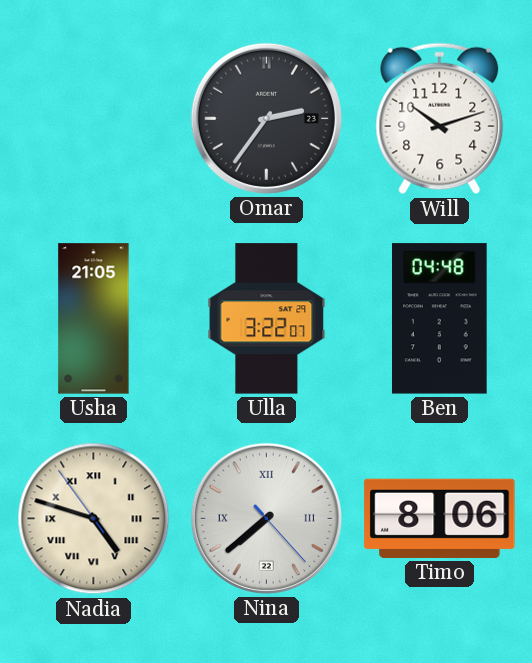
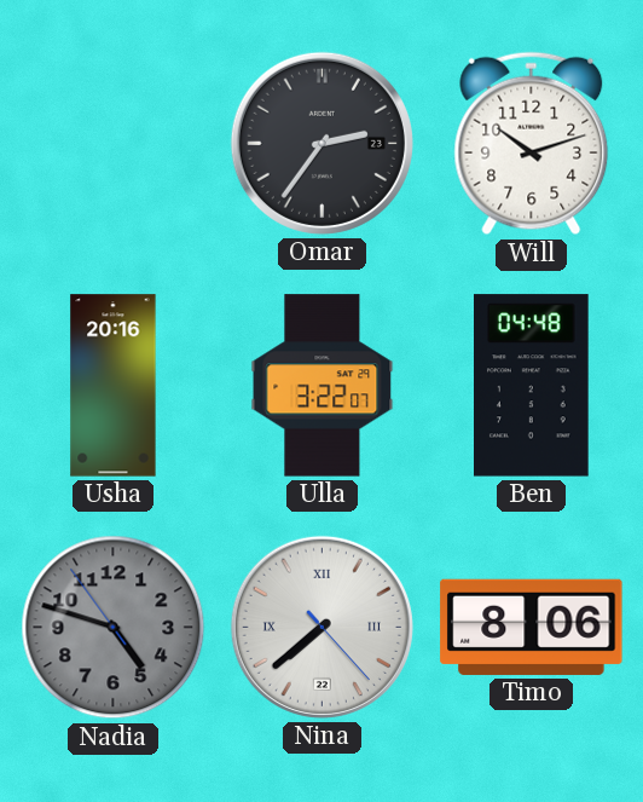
Usha: 21:05 -> 20:16 (114, 386)
Nadia dial: cream -> grey (114, 628)
Nadia numerals: Roman -> Arabic (114, 628)
